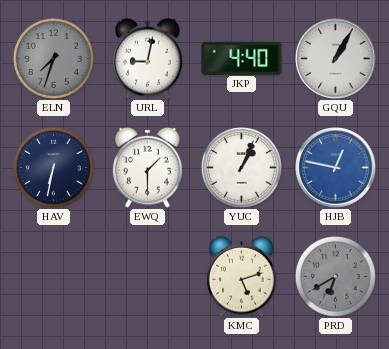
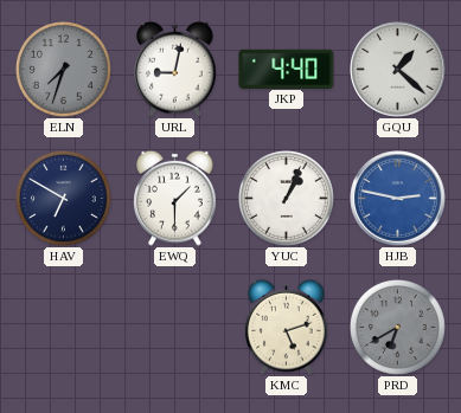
GQU: 1:05 -> 1:22 (398, 70)
HAV: 6:32 -> 6:50 (63, 198)
HJB: 12:47 -> 2:47 (398, 199)
